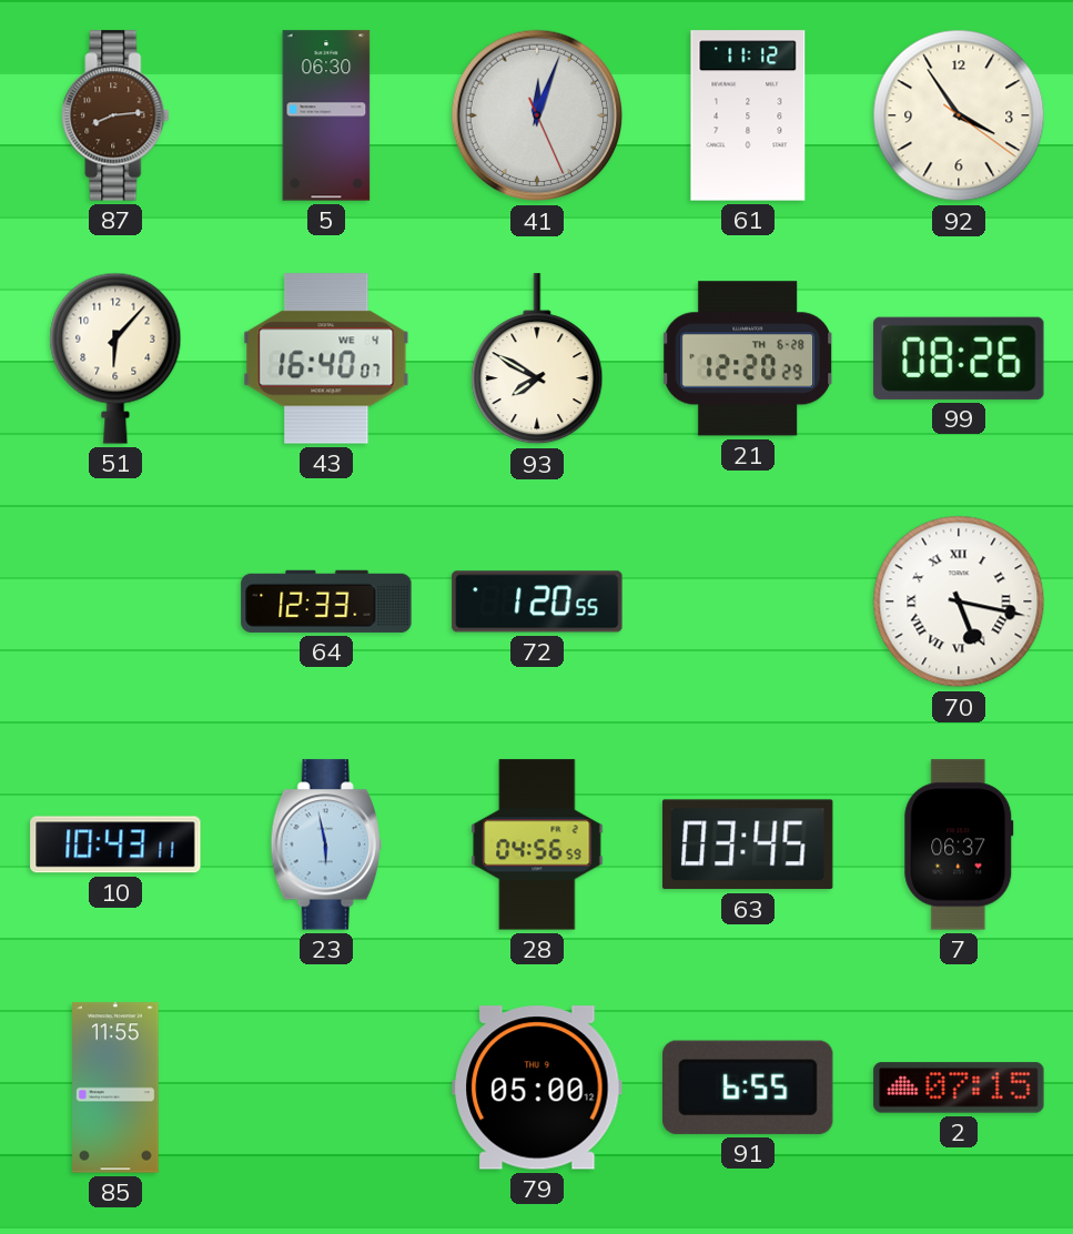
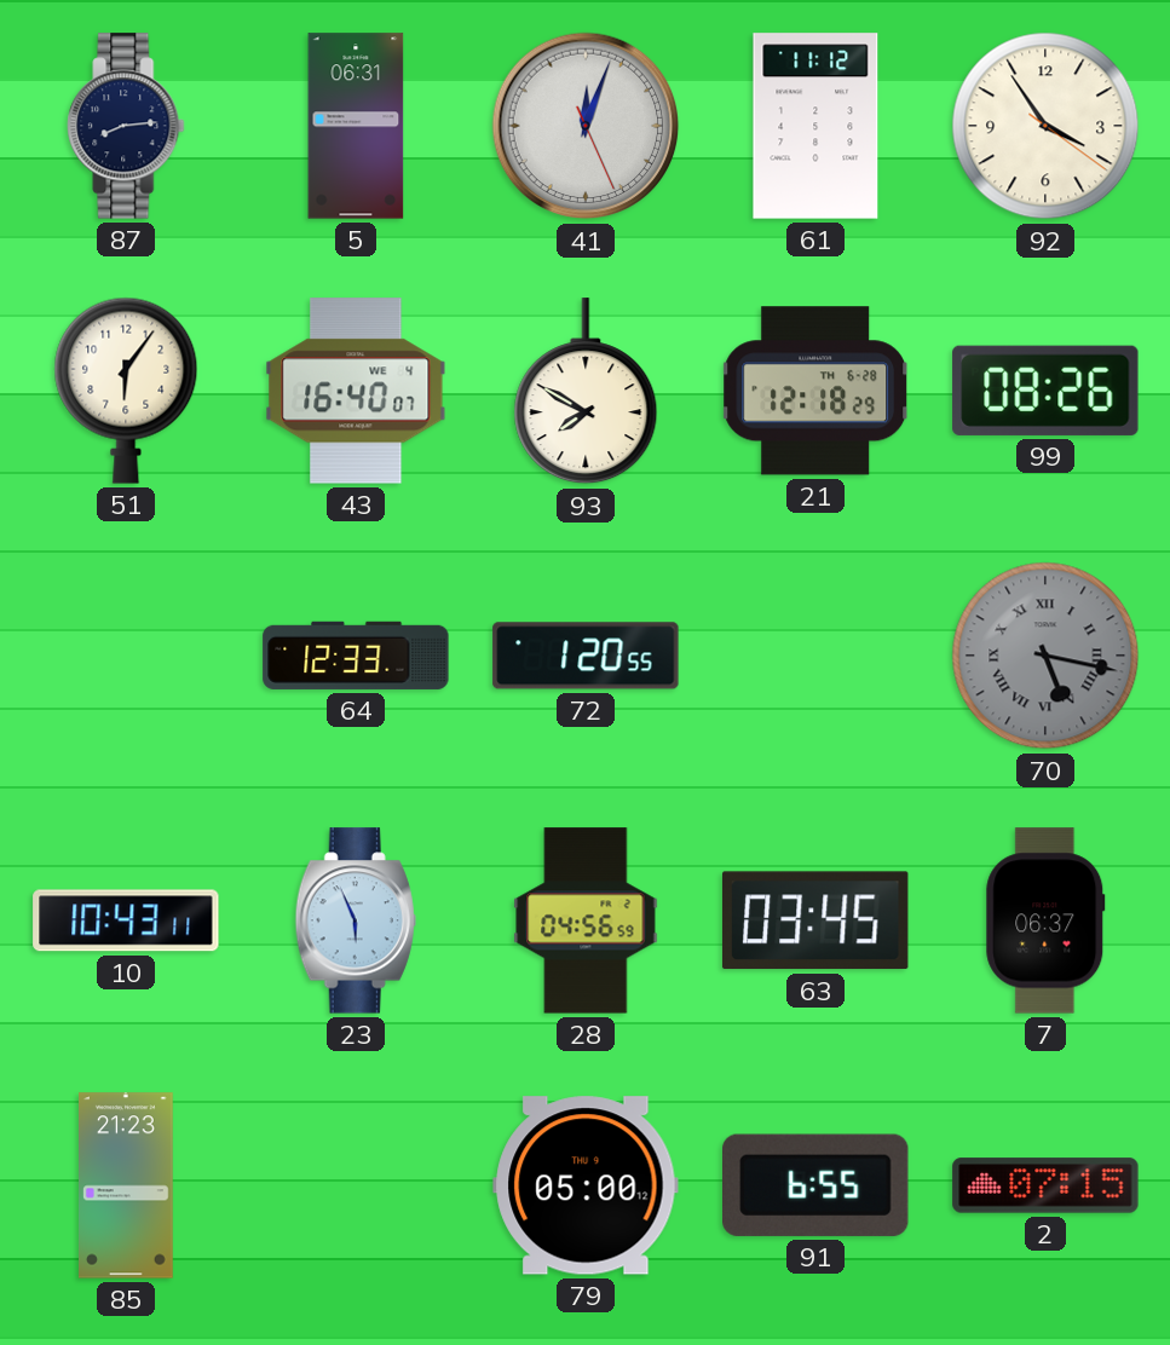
87 dial: brown -> navy (126, 126)
5: 06:30 -> 06:31 (356, 126)
51: 6:07 -> 6:06 (126, 391)
21: 12:20 -> 12:18 (815, 391)
70 dial: white -> grey (1045, 656)
23: 5:58 -> 5:56 (356, 920)
85: 11:55 -> 21:23 (127, 1185)
